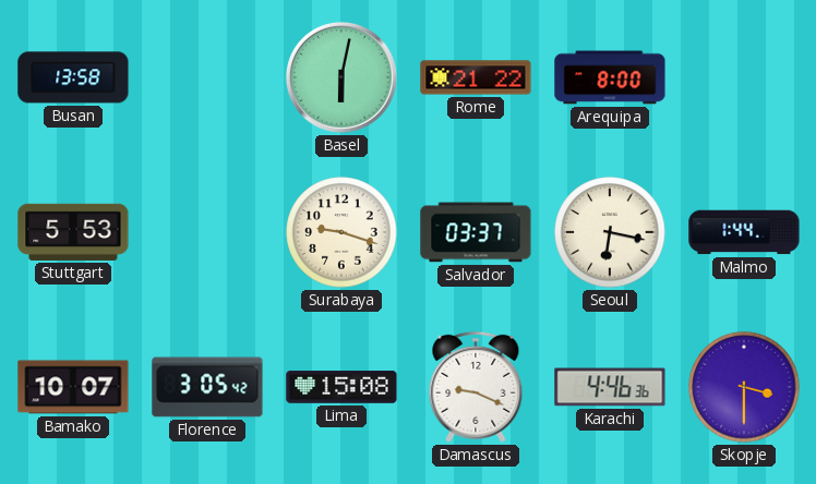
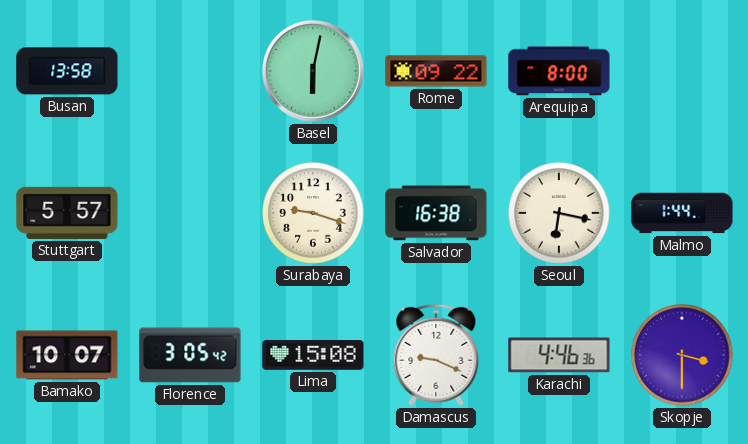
Rome: 21:22 -> 09:22 (436, 71)
Stuttgart: 5:53 -> 5:57 (67, 213)
Salvador: 03:37 -> 16:38 (436, 213)
